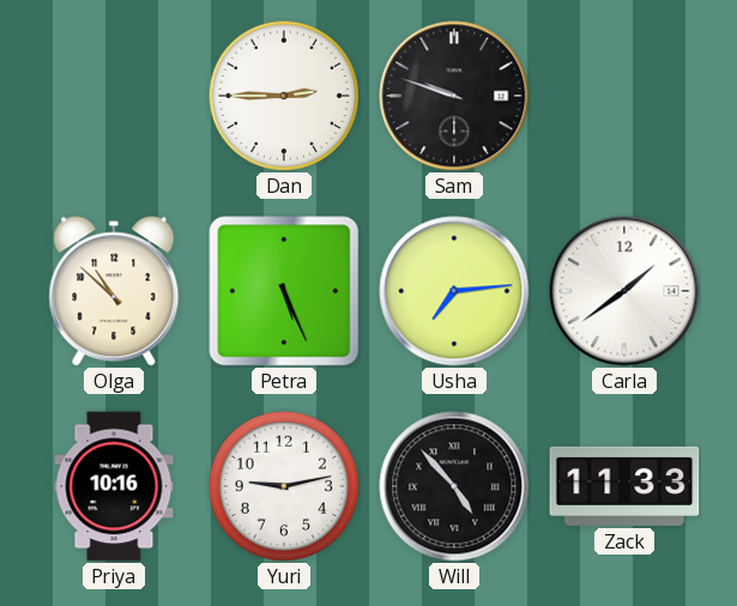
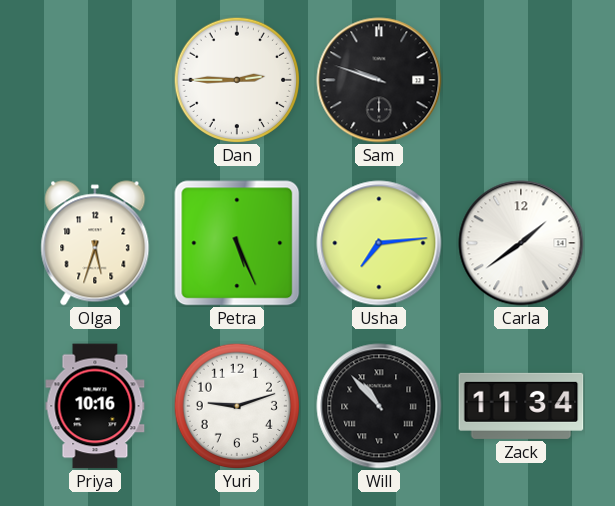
Olga: 10:52 -> 5:33 (95, 243)
Yuri: 9:13 -> 9:12 (236, 405)
Will: 4:53 -> 10:53 (379, 406)
Zack: 11:33 -> 11:34 (521, 406)
